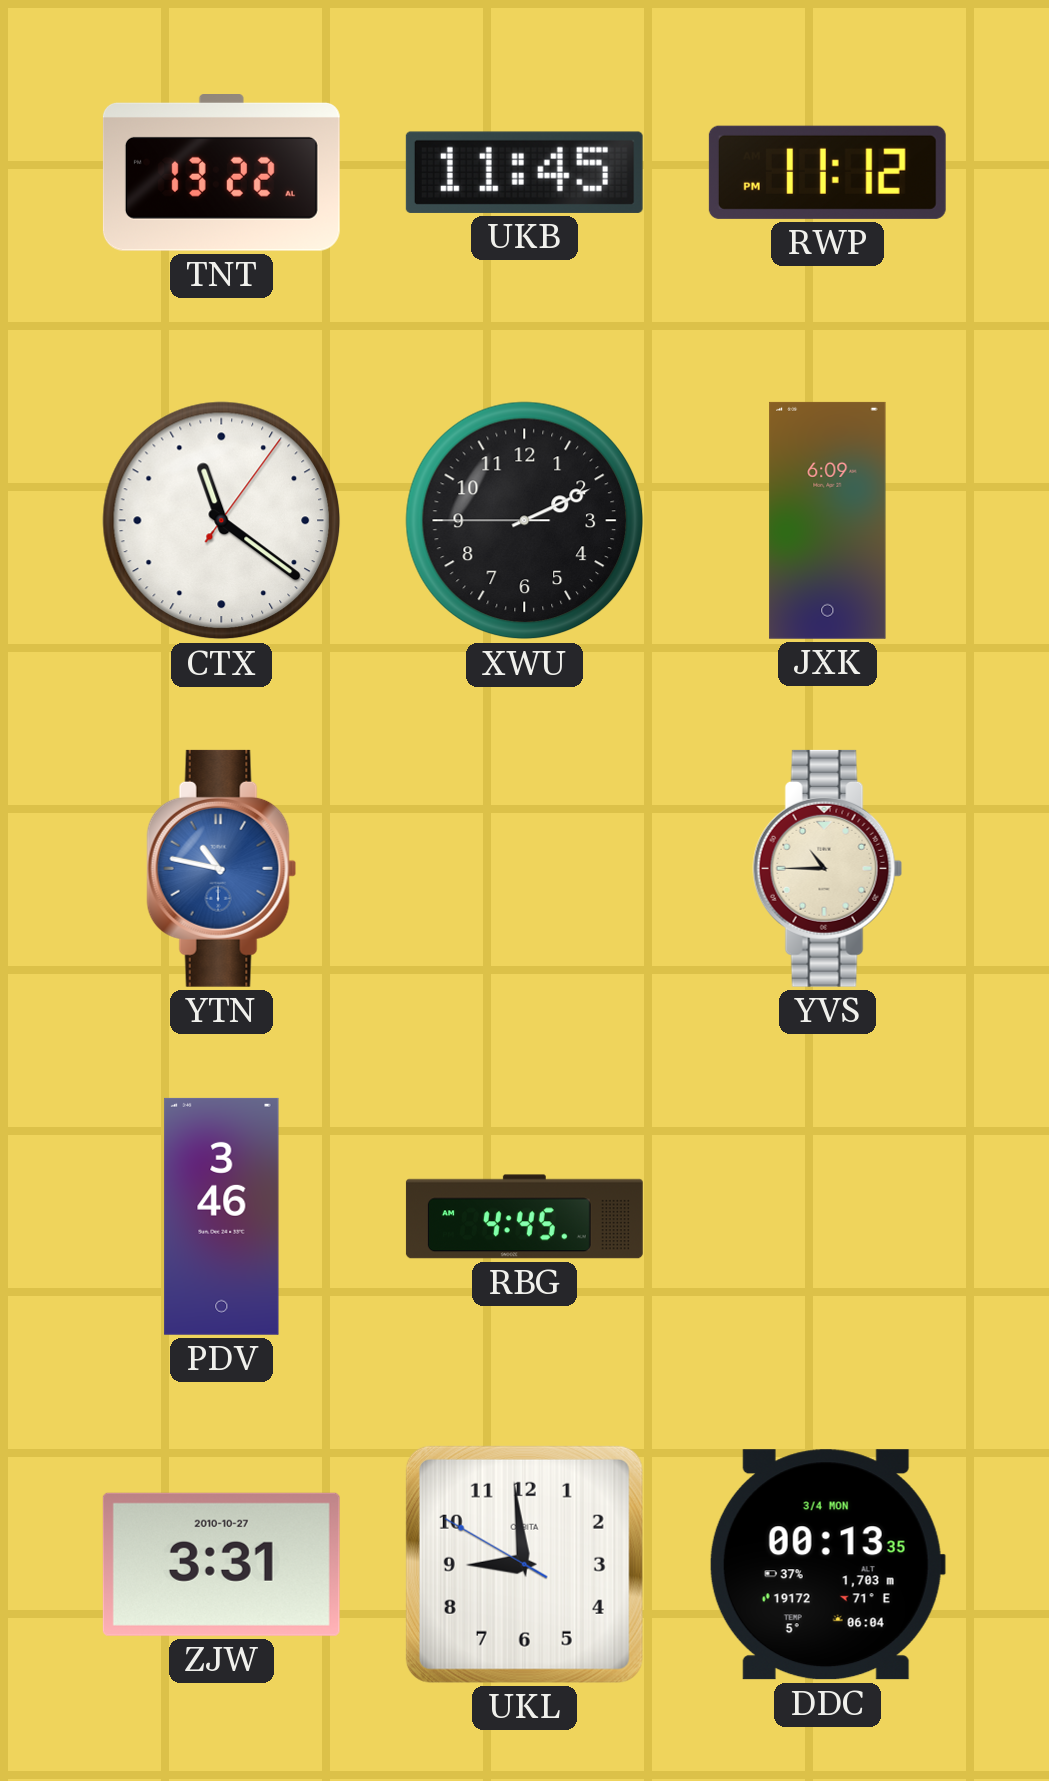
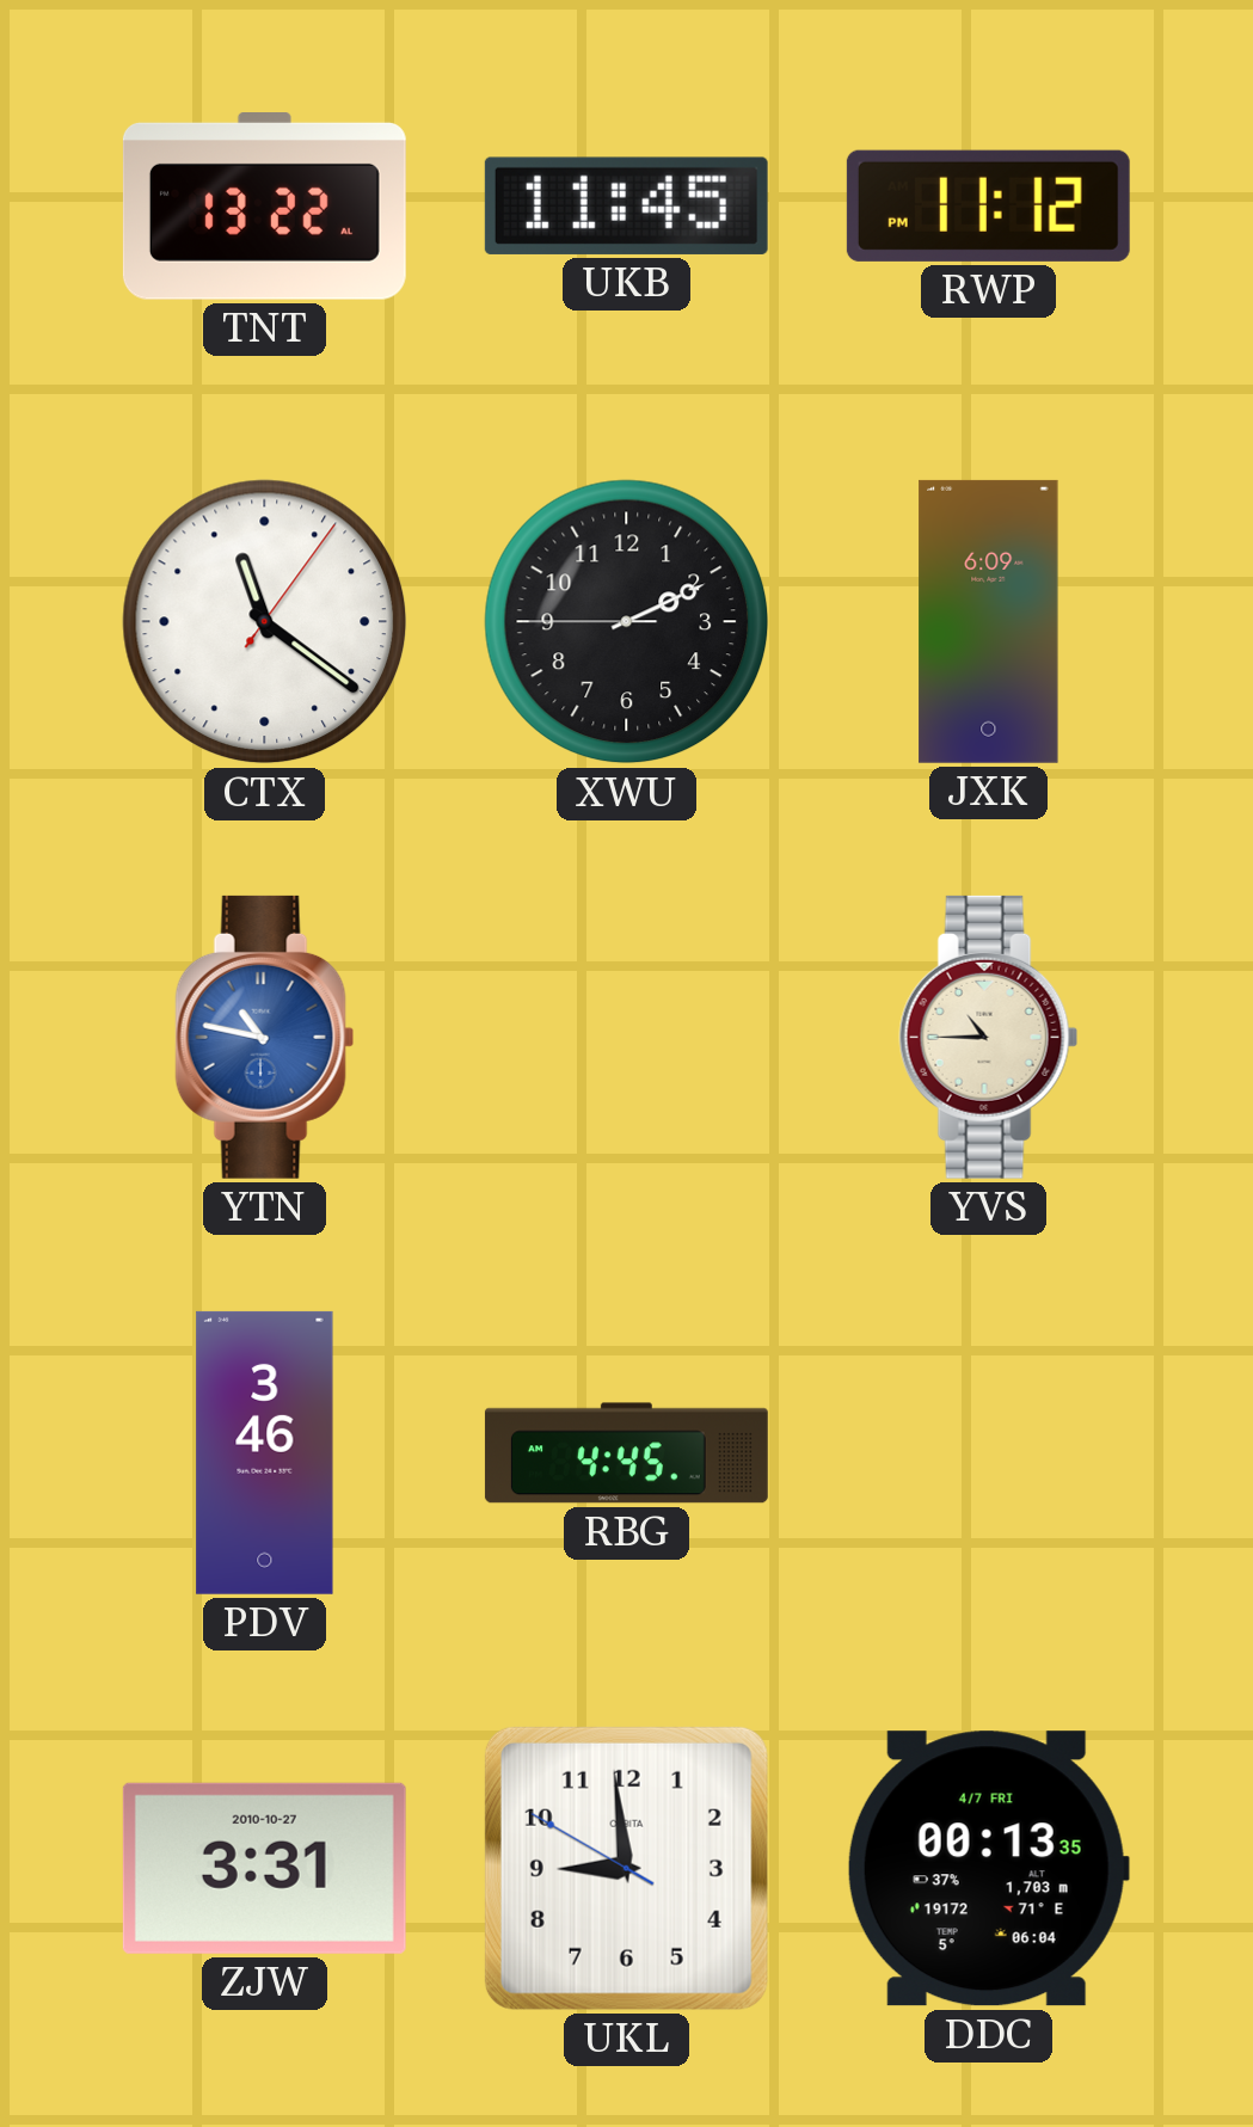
DDC date: 3/4 MON -> 4/7 FRI (988, 1869)
